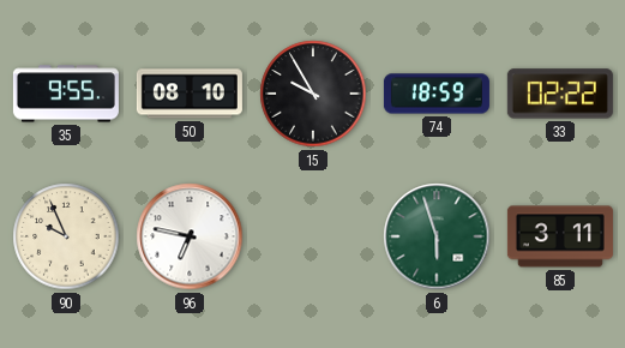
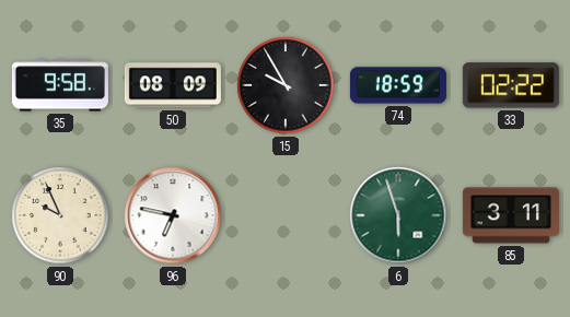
35: 9:55 -> 9:58 (60, 85)
50: 08:10 -> 08:09 (173, 85)
